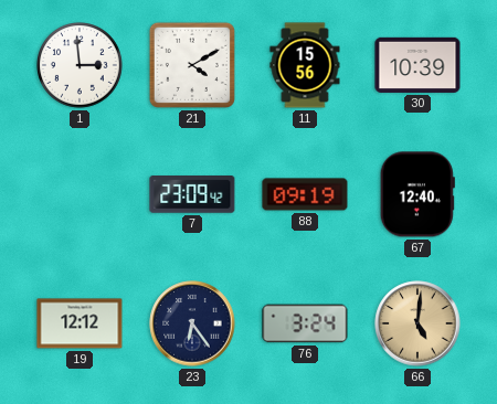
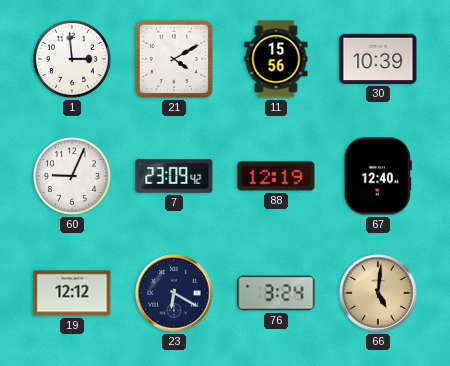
60: none -> 9:04 (73, 177)
88: 09:19 -> 12:19 (276, 176)
23: 6:24 -> 6:20 (174, 293)
